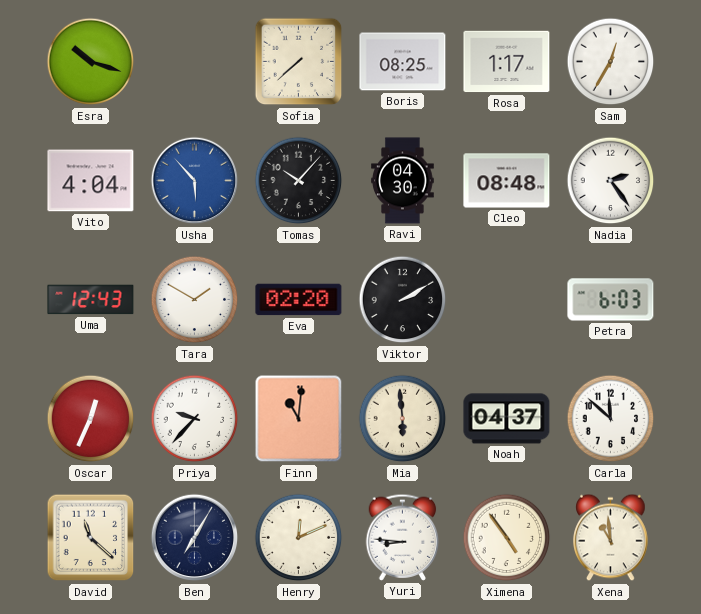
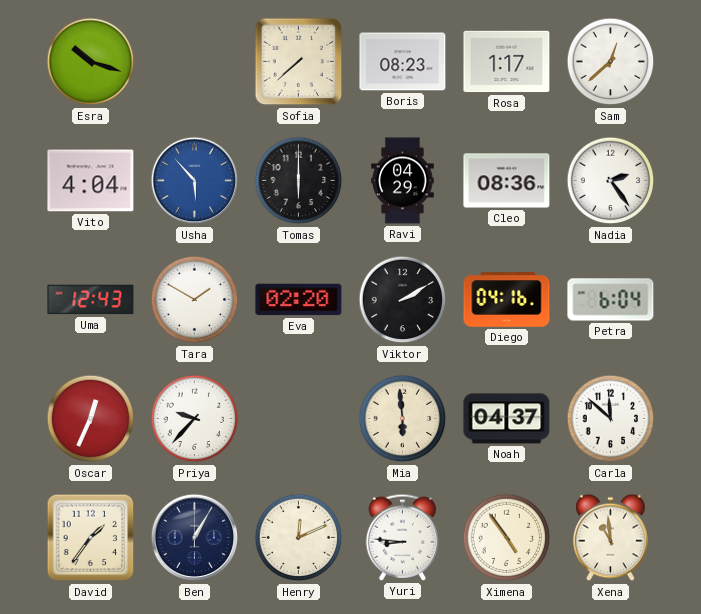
Boris: 08:25 -> 08:23 (403, 62)
Sam: 12:35 -> 12:38 (611, 62)
Tomas: 10:07 -> 6:00 (299, 181)
Ravi: 04:30 -> 04:29 (403, 181)
Cleo: 08:48 -> 08:36 (507, 181)
Diego: none -> 04:16 (507, 300)
Petra: 6:03 -> 6:04 (611, 300)
Finn: 11:01 -> none (299, 419)
David: 11:22 -> 1:36 (91, 538)
Ben: 7:05 -> 1:05 (195, 538)
